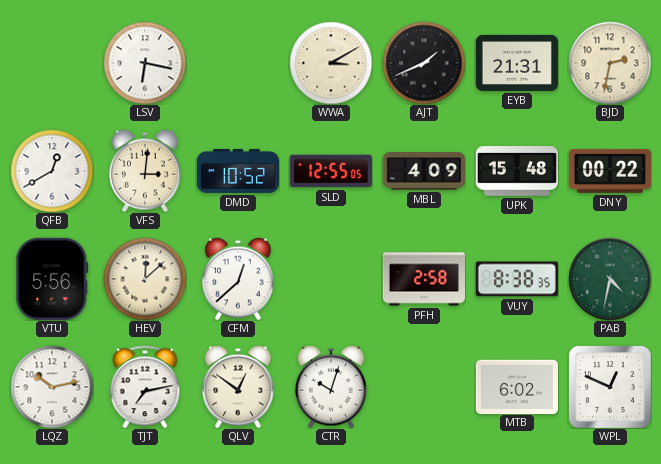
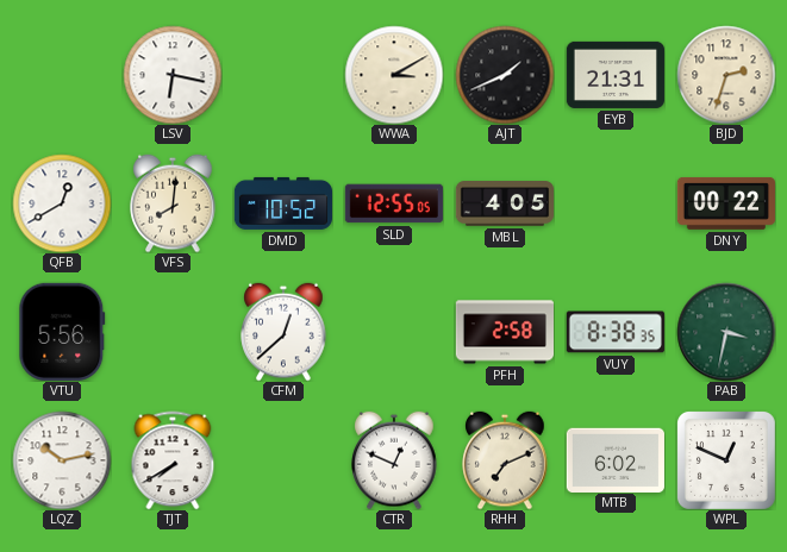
BJD: 2:32 -> 2:33 (726, 75)
VFS: 3:01 -> 8:01 (173, 203)
MBL: 4:09 -> 4:05 (504, 203)
UPK: 15:48 -> none (517, 172)
HEV: 12:08 -> none (145, 279)
PAB: 4:32 -> 3:32 (726, 332)
TJT: 7:13 -> 7:40 (173, 460)
QLV: 12:51 -> none (238, 387)
CTR: 10:03 -> 12:49 (394, 460)
RHH: none -> 7:11 (505, 460)
